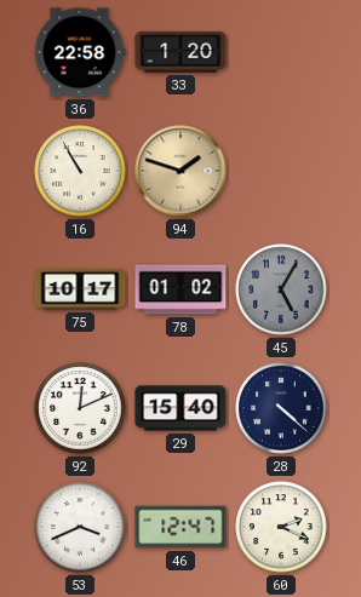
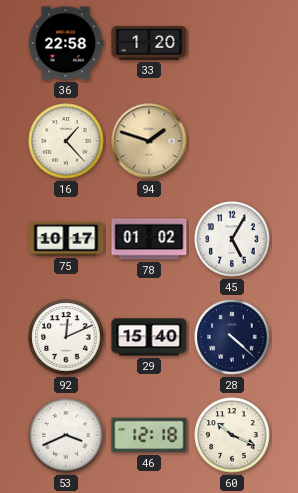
16: 10:55 -> 1:23 (66, 141)
45 dial: grey -> white (232, 239)
46: 12:47 -> 12:18 (149, 435)
60: 2:19 -> 10:19 (232, 435)
